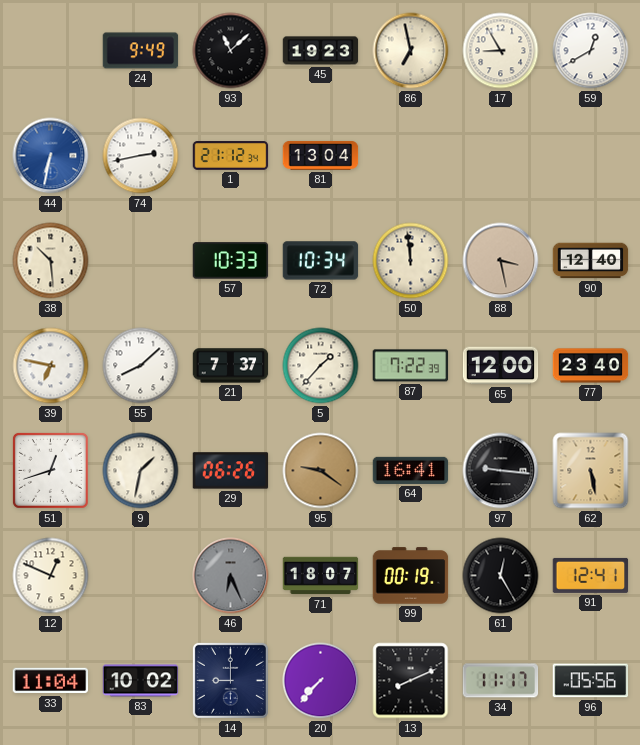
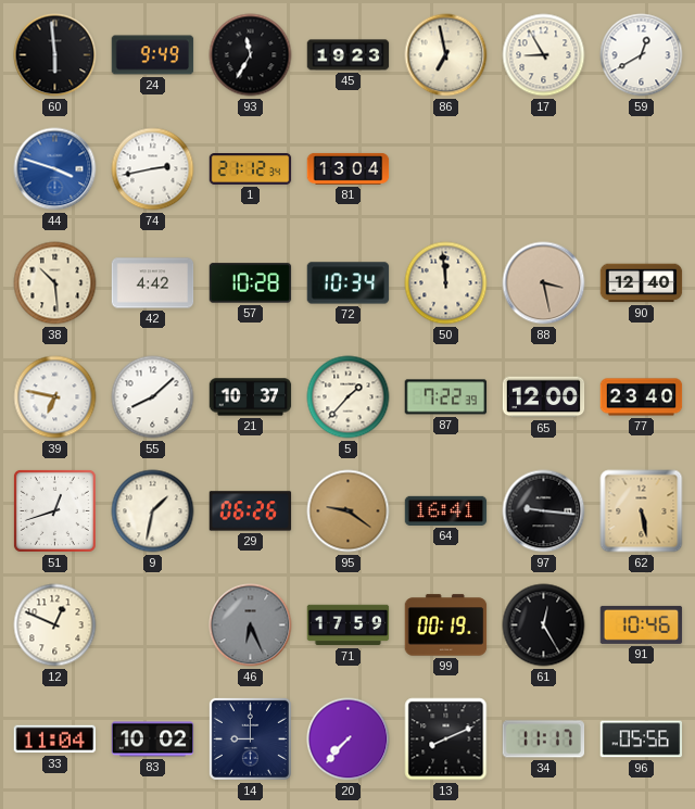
60: none -> 5:59 (55, 55)
93: 11:08 -> 11:35 (251, 55)
44: 6:32 -> 3:48 (55, 169)
42: none -> 4:42 (153, 283)
57: 10:33 -> 10:28 (251, 283)
21: 7:37 -> 10:37 (251, 397)
71: 18:07 -> 17:59 (349, 625)
91: 12:41 -> 10:46 (642, 624)
